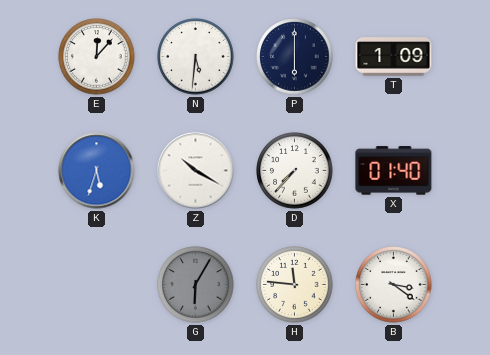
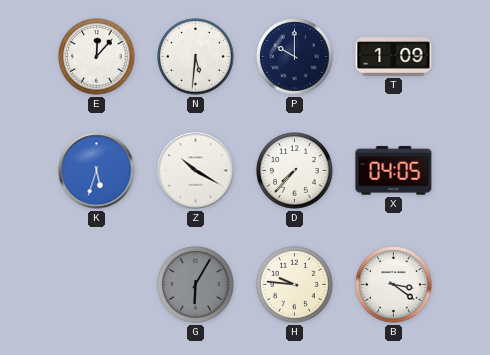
P: 6:00 -> 10:00 (295, 57)
X: 01:40 -> 04:05 (394, 171)
H: 11:46 -> 9:46 (295, 285)
